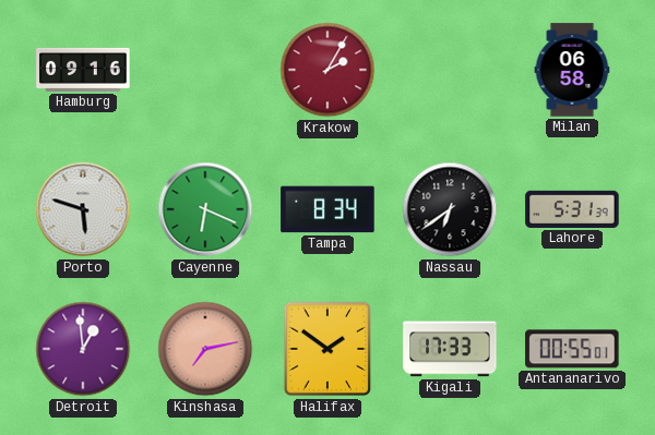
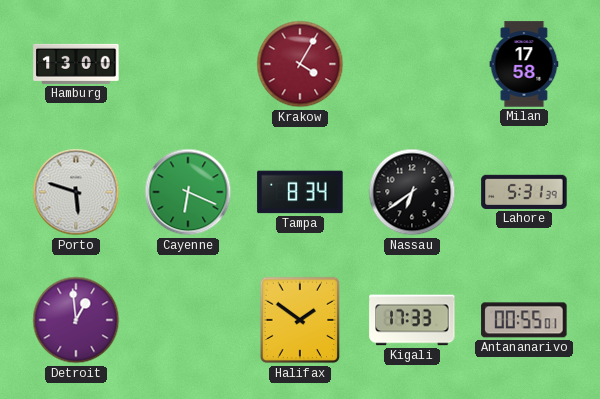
Hamburg: 09:16 -> 13:00 (76, 64)
Krakow: 2:05 -> 4:05 (300, 64)
Milan: 06:58 -> 17:58 (524, 64)
Kinshasa: 7:13 -> none (205, 349)
